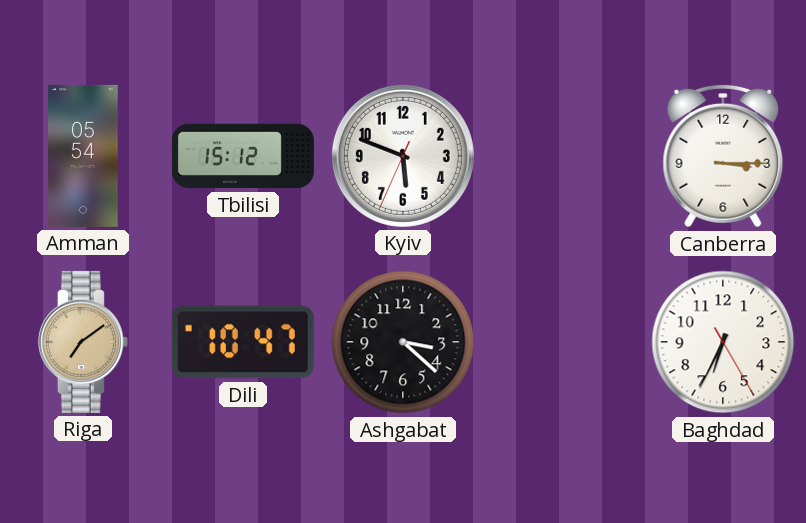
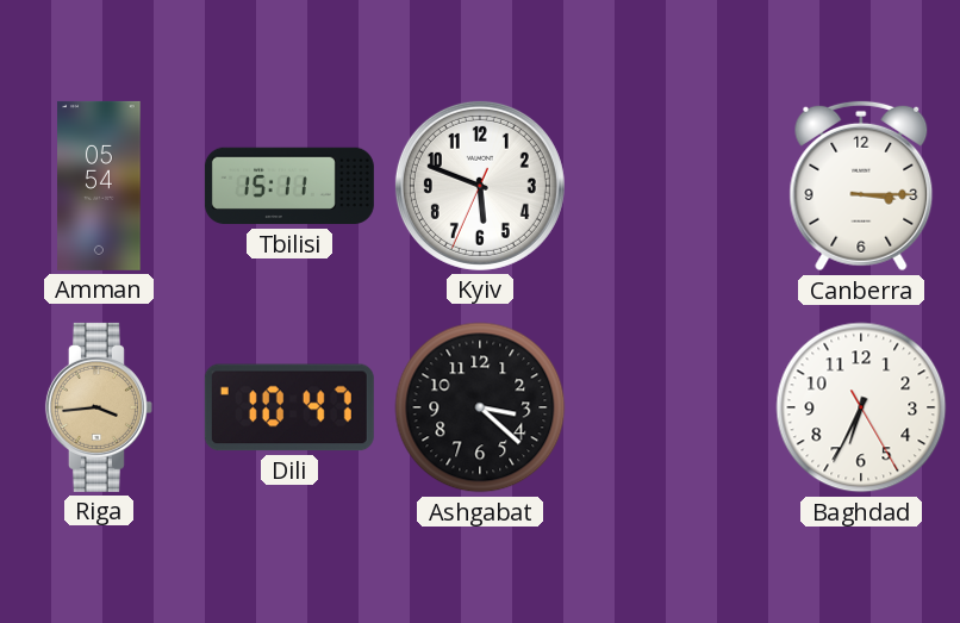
Tbilisi: 15:12 -> 15:11 (289, 186)
Riga: 7:09 -> 3:44 (99, 407)
